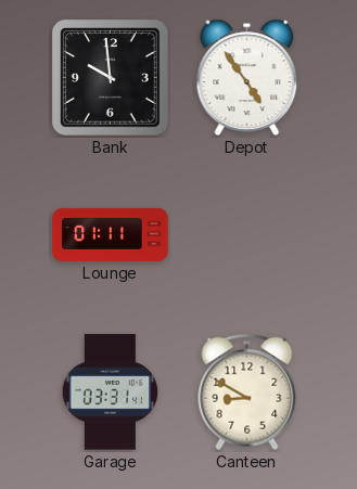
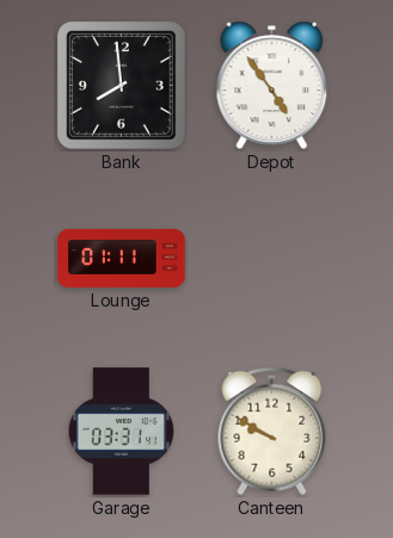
Bank: 9:59 -> 7:59 (122, 86)
Canteen: 8:50 -> 9:50 (272, 432)
